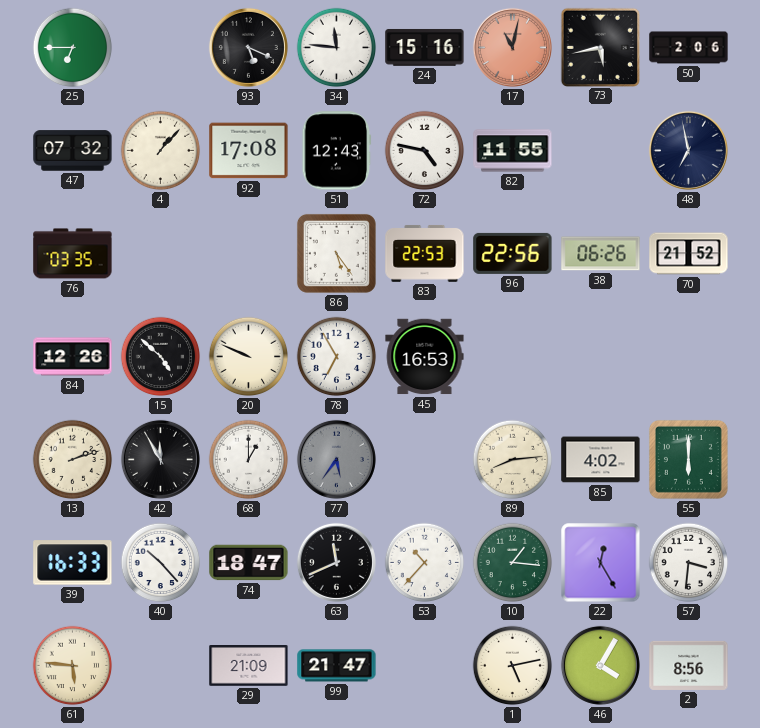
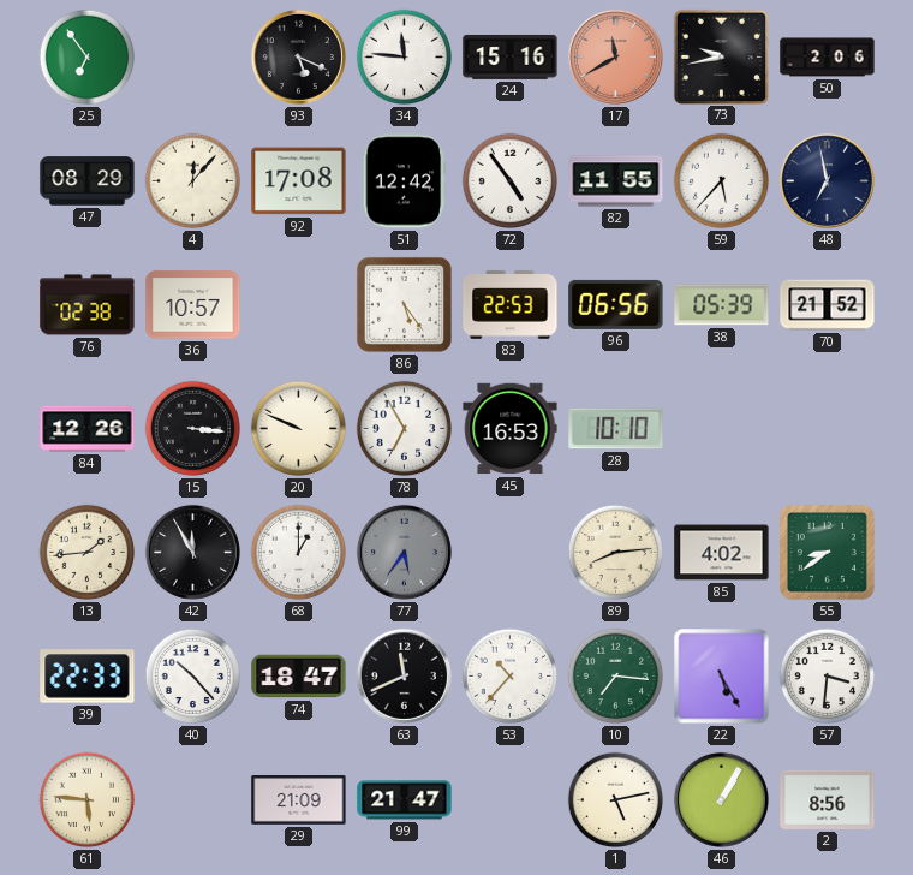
25: 6:45 -> 6:54 (88, 58)
17: 11:02 -> 11:40 (615, 56)
73: 5:43 -> 9:43 (721, 56)
47: 07:32 -> 08:29 (88, 181)
4: 1:07 -> 12:07 (193, 181)
51: 12:43 -> 12:42 (405, 181)
72: 4:47 -> 4:54 (511, 181)
59: none -> 5:37 (722, 181)
76: 03:35 -> 02:38 (88, 305)
36: none -> 10:57 (193, 305)
96: 22:56 -> 06:56 (616, 304)
38: 06:26 -> 05:39 (722, 305)
15: 4:52 -> 3:16 (193, 429)
28: none -> 10:10 (616, 429)
13: 2:12 -> 1:44 (88, 553)
55: 6:00 -> 8:39 (827, 552)
39: 16:33 -> 22:33 (88, 677)
10: 1:16 -> 7:16 (616, 677)
22: 12:25 -> 5:25 (722, 677)
46: 4:05 -> 1:05 (721, 799)
